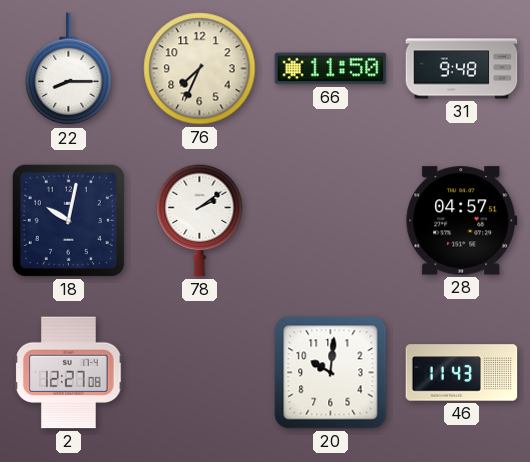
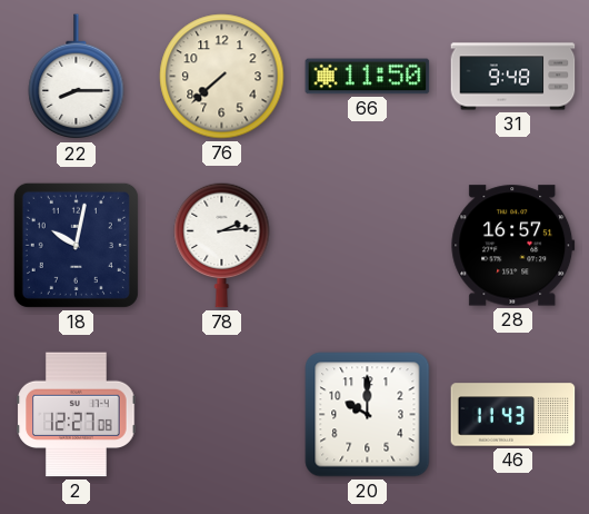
76: 7:34 -> 7:38 (222, 77)
78: 2:09 -> 2:14 (222, 245)
28: 04:57 -> 16:57 (513, 246)
20: 10:01 -> 10:00 (368, 415)
